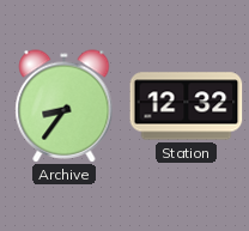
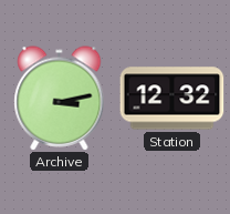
Archive: 8:36 -> 3:13 (60, 99)
